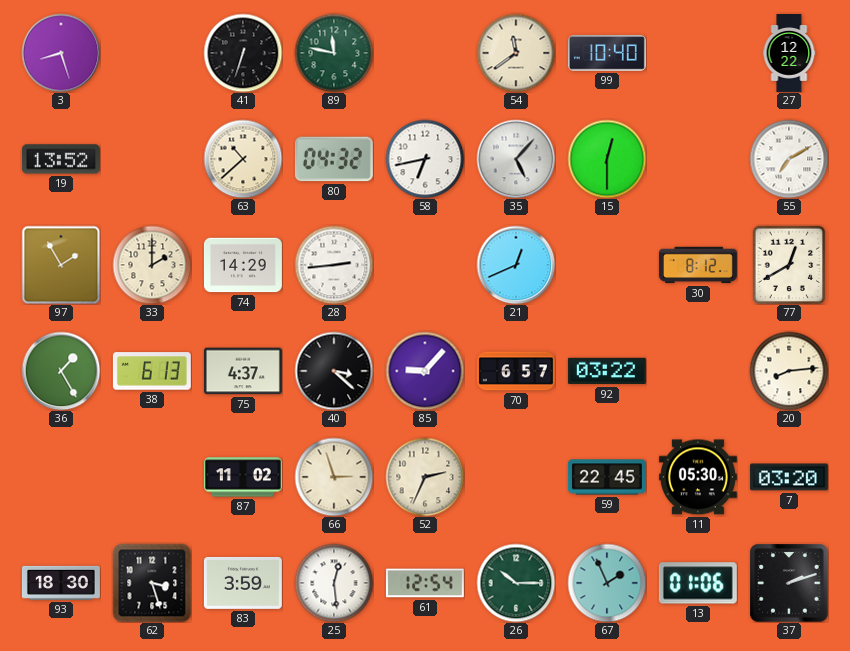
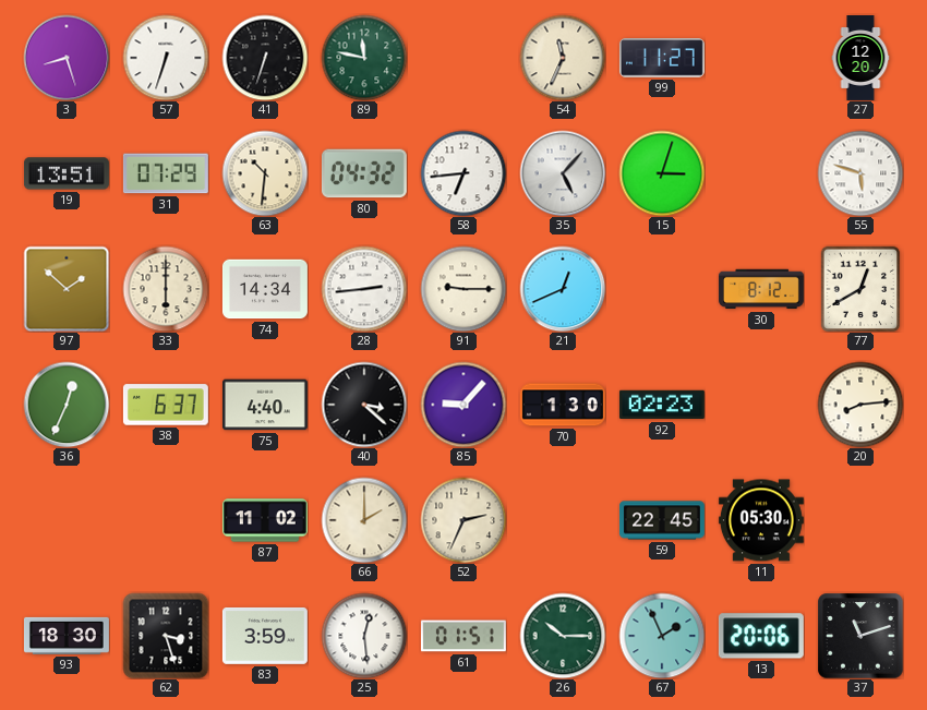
57: none -> 6:33 (166, 58)
54: 11:39 -> 11:34 (563, 58)
99: 10:40 -> 11:27 (662, 58)
27: 12:22 -> 12:20 (860, 59)
19: 13:52 -> 13:51 (67, 173)
31: none -> 07:29 (166, 173)
63: 10:38 -> 10:31 (265, 173)
58: 6:43 -> 6:44 (463, 173)
15: 12:30 -> 3:03 (662, 173)
55: 7:10 -> 5:48 (860, 173)
97: 1:55 -> 1:52 (67, 289)
33: 2:00 -> 6:00 (166, 289)
74: 14:29 -> 14:34 (265, 289)
91: none -> 9:15 (463, 289)
36: 1:25 -> 12:34 (67, 405)
38: 6:13 -> 6:37 (166, 405)
75: 4:37 -> 4:40 (265, 405)
70: 6:57 -> 1:30 (563, 405)
92: 03:22 -> 02:23 (662, 405)
66: 2:57 -> 2:00 (364, 520)
7: 03:20 -> none (789, 477)
61: 12:54 -> 01:51 (463, 636)
13: 01:06 -> 20:06 (761, 636)
37: 2:12 -> 11:12 (860, 636)
